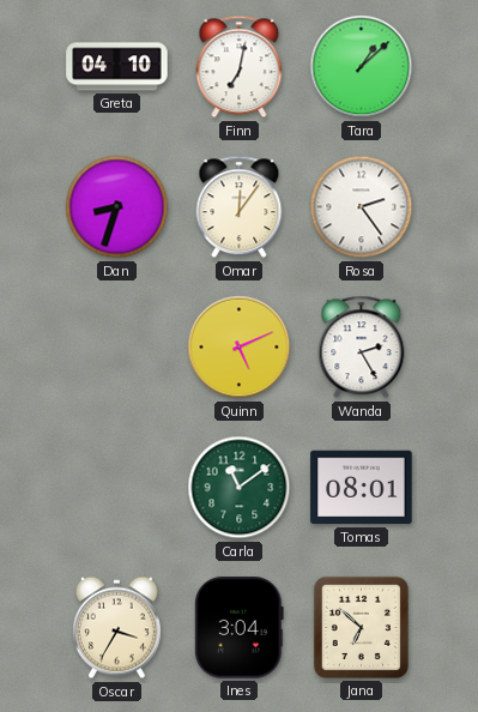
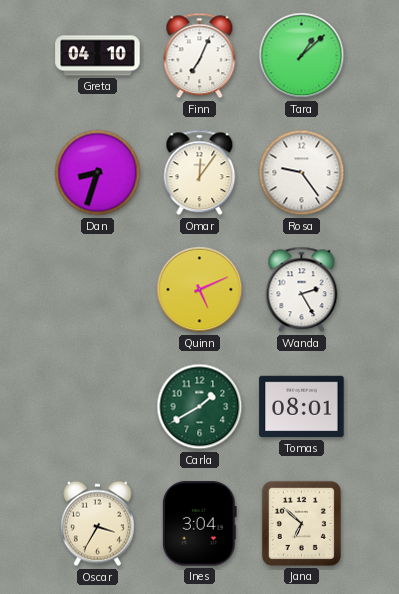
Finn: 7:02 -> 7:04 (200, 56)
Rosa: 2:24 -> 9:24 (302, 173)
Carla: 11:09 -> 1:40 (200, 407)
